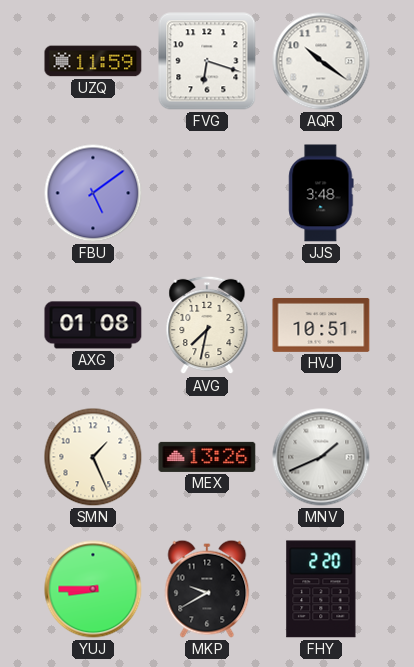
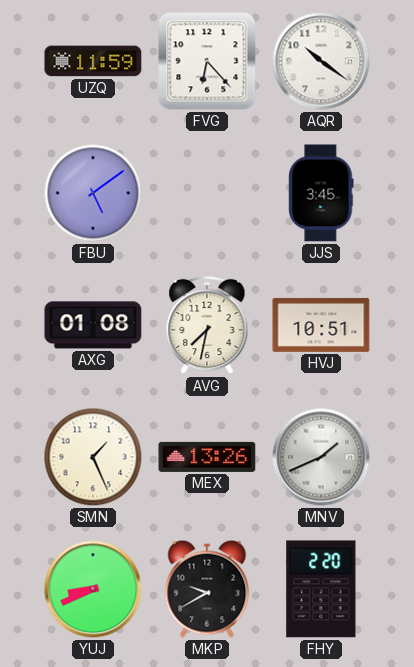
FVG: 6:18 -> 6:23 (207, 61)
JJS: 3:48 -> 3:45 (321, 193)
YUJ: 8:45 -> 8:41 (93, 589)
